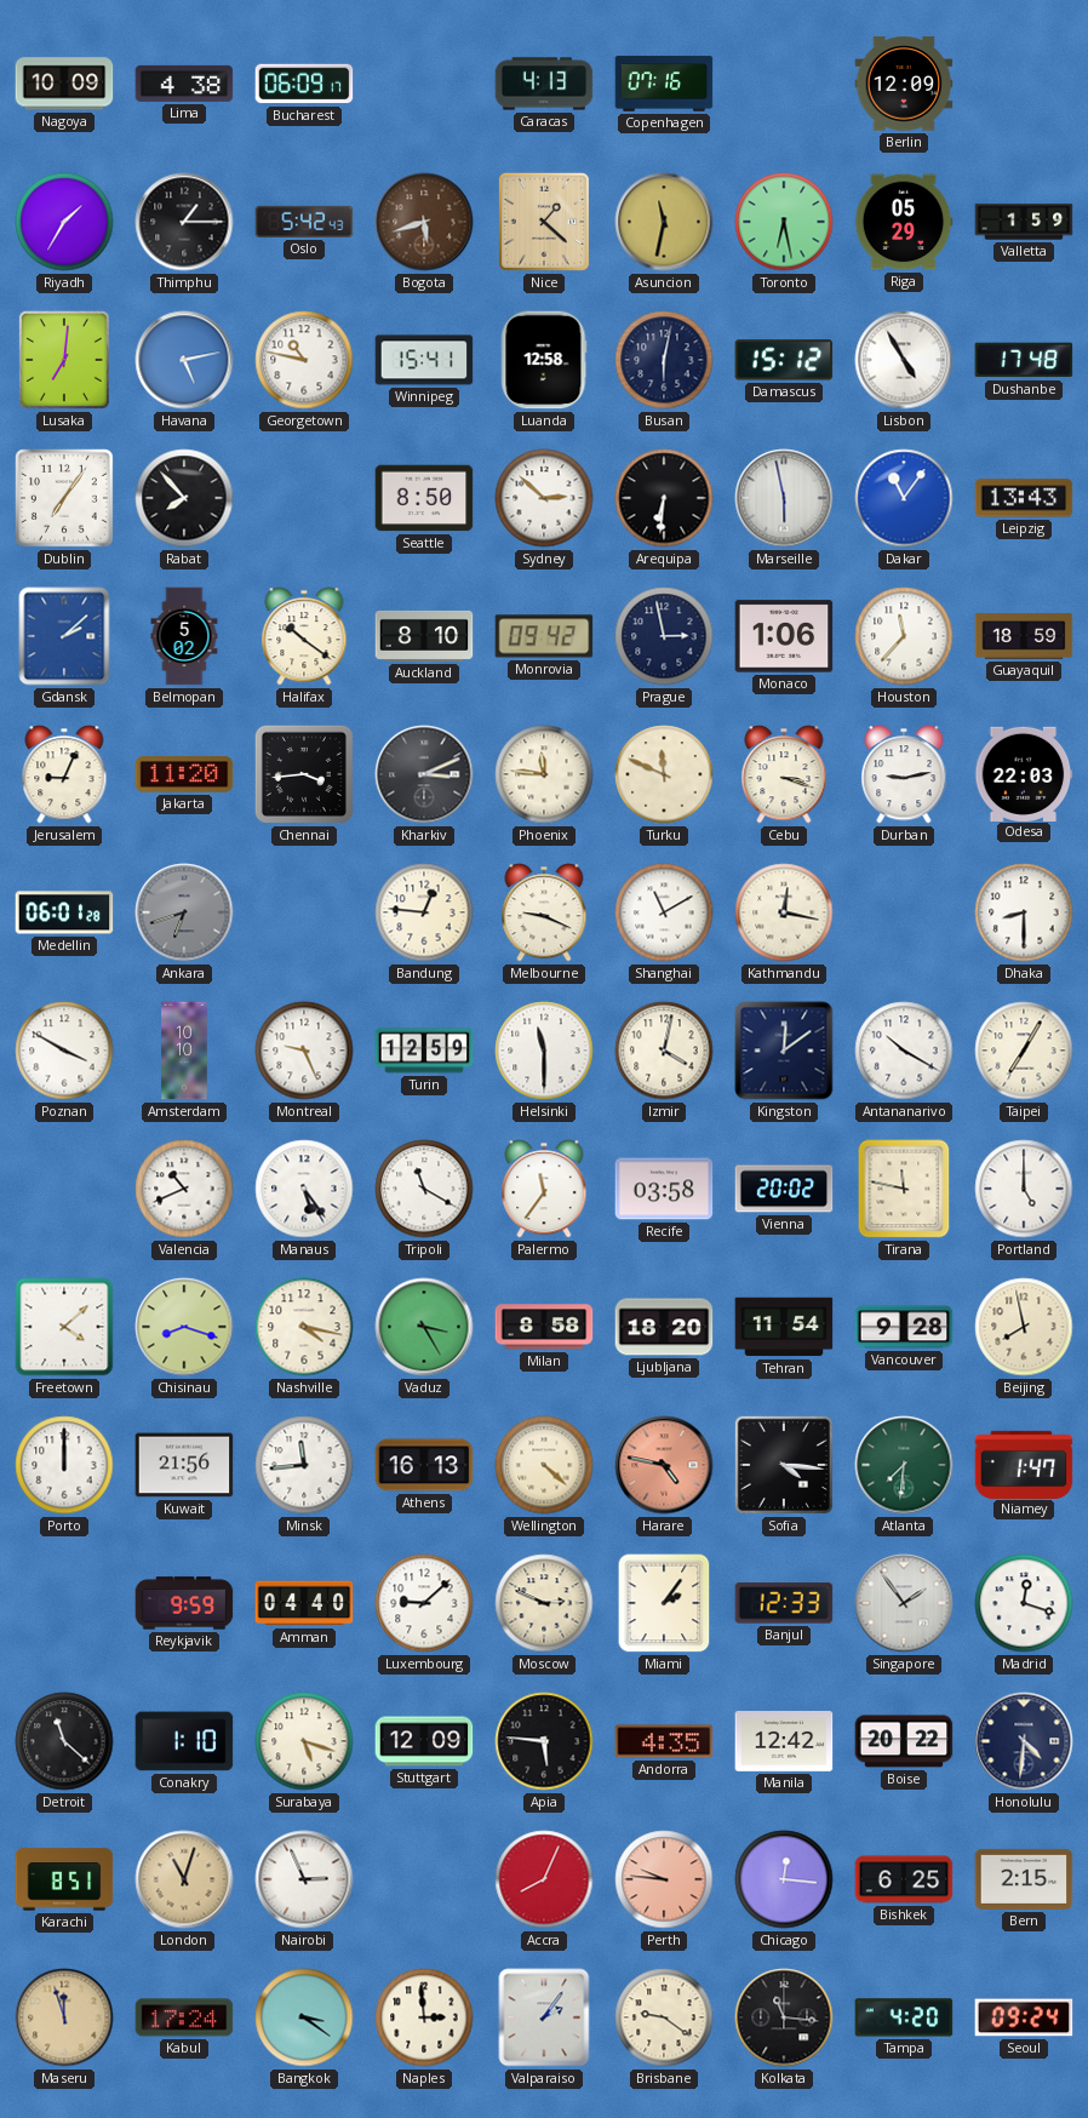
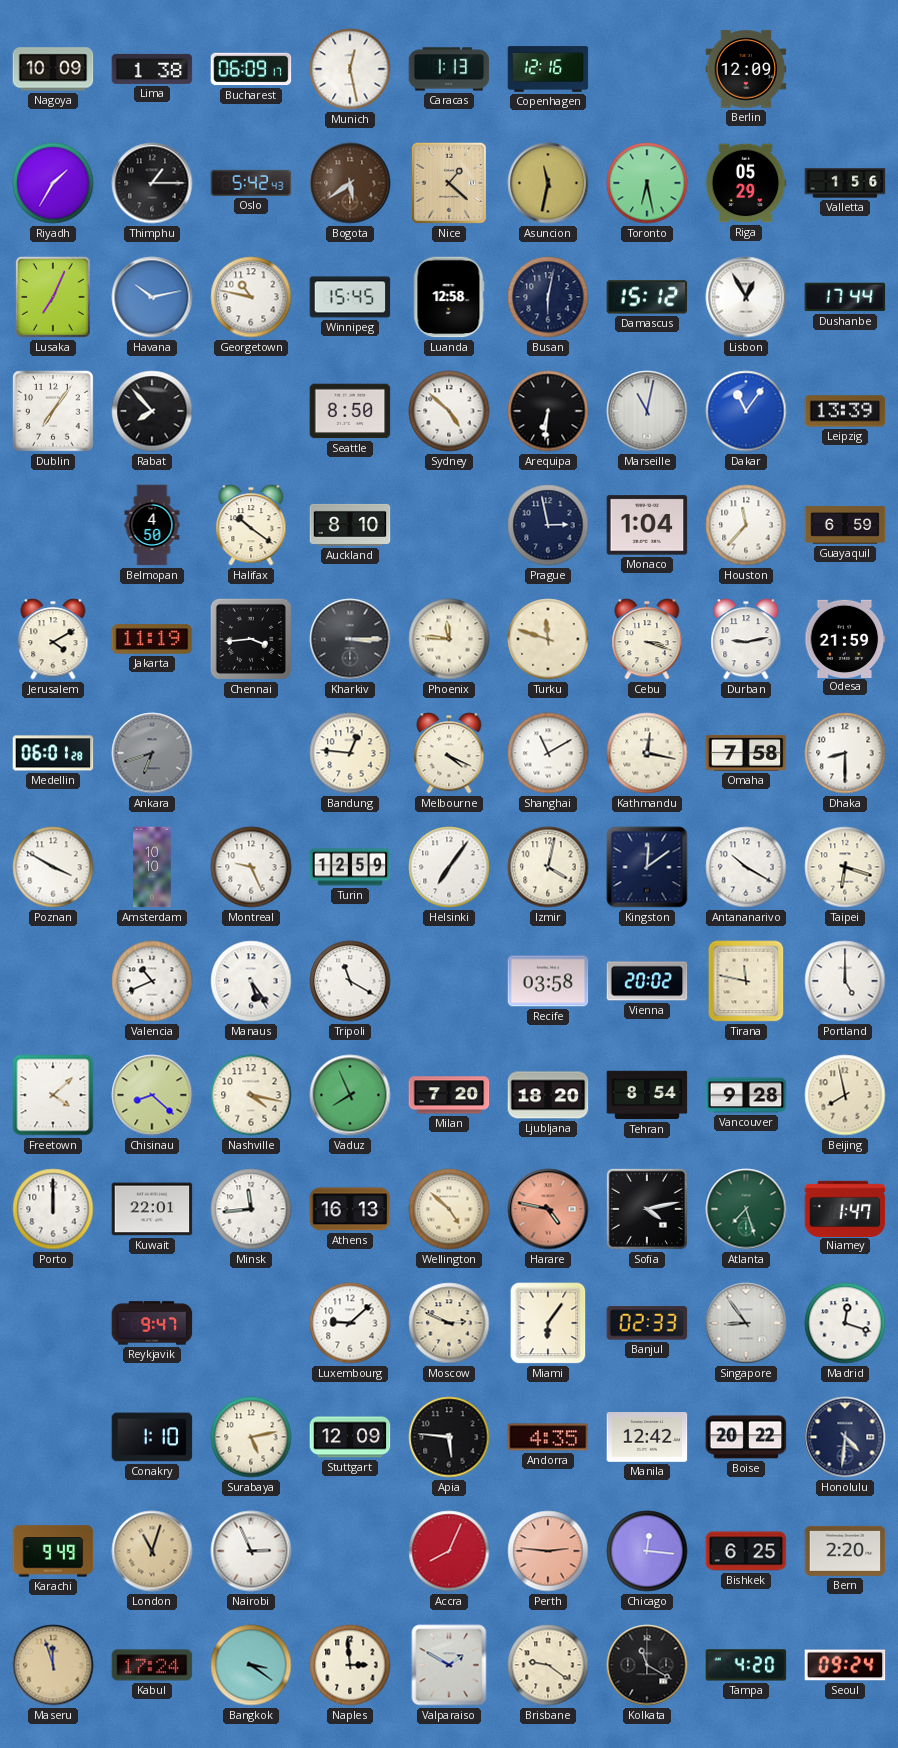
Lima: 4:38 -> 1:38 (152, 69)
Munich: none -> 12:28 (350, 69)
Caracas: 4:13 -> 1:13 (449, 69)
Copenhagen: 07:16 -> 12:16 (548, 69)
Bogota: 5:42 -> 5:39 (350, 183)
Valletta: 1:59 -> 1:56 (845, 183)
Lusaka: 7:01 -> 7:04 (53, 297)
Havana: 5:13 -> 10:13 (152, 297)
Winnipeg: 15:41 -> 15:45 (350, 297)
Lisbon: 4:55 -> 12:55 (746, 297)
Dushanbe: 17:48 -> 17:44 (845, 297)
Sydney: 2:52 -> 4:52 (449, 411)
Marseille: 5:58 -> 11:02 (647, 411)
Leipzig: 13:43 -> 13:39 (845, 411)
Gdansk: 2:08 -> none (64, 636)
Belmopan: 5:02 -> 4:50 (152, 525)
Monrovia: 09:42 -> none (544, 636)
Monaco: 1:06 -> 1:04 (647, 525)
Guayaquil: 18:59 -> 6:59 (845, 525)
Jerusalem: 9:04 -> 4:10 (53, 639)
Jakarta: 11:20 -> 11:19 (152, 639)
Kharkiv: 3:11 -> 3:15 (350, 639)
Turku: 11:49 -> 11:48 (548, 639)
Odesa: 22:03 -> 21:59 (845, 638)
Melbourne: 9:19 -> 4:19 (449, 753)
Omaha: none -> 7:58 (746, 753)
Helsinki: 11:30 -> 7:06 (449, 867)
Taipei: 7:05 -> 6:18 (845, 867)
Palermo: 11:36 -> none (544, 1189)
Chisinau: 8:18 -> 8:22 (152, 1095)
Vaduz: 3:25 -> 7:56 (350, 1095)
Milan: 8:58 -> 7:20 (449, 1095)
Tehran: 11:54 -> 8:54 (647, 1095)
Kuwait: 21:56 -> 22:01 (152, 1209)
Wellington: 4:22 -> 4:52 (449, 1209)
Sofia: 4:16 -> 4:13 (647, 1209)
Atlanta: 7:31 -> 7:27 (746, 1209)
Reykjavik: 9:59 -> 9:47 (152, 1323)
Amman: 04:40 -> none (304, 1603)
Miami: 2:06 -> 6:06 (548, 1323)
Banjul: 12:33 -> 02:33 (647, 1323)
Singapore: 1:54 -> 8:54 (746, 1323)
Detroit: 11:22 -> none (64, 1741)
Surabaya: 5:18 -> 5:13 (251, 1437)
Karachi: 8:51 -> 9:49 (53, 1551)
Perth: 9:46 -> 2:46 (548, 1551)
Bern: 2:15 -> 2:20 (845, 1551)
Valparaiso: 2:06 -> 1:50 (449, 1665)
Kolkata: 11:16 -> 11:20 (647, 1665)
